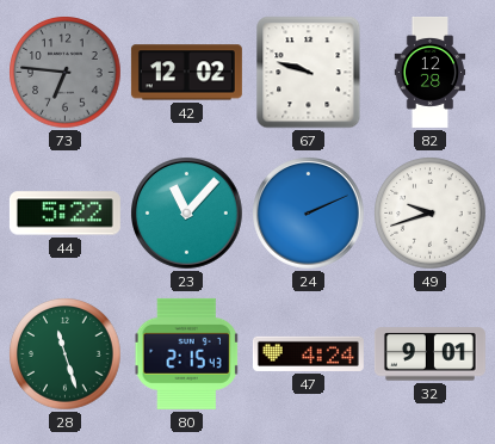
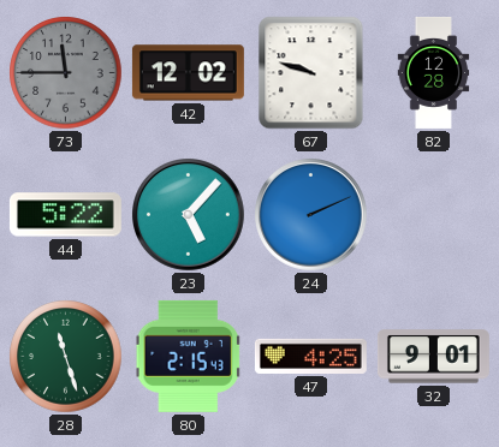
73: 6:46 -> 11:45 (66, 73)
23: 11:07 -> 5:07 (189, 215)
49: 9:42 -> none (431, 214)
47: 4:24 -> 4:25 (310, 356)
